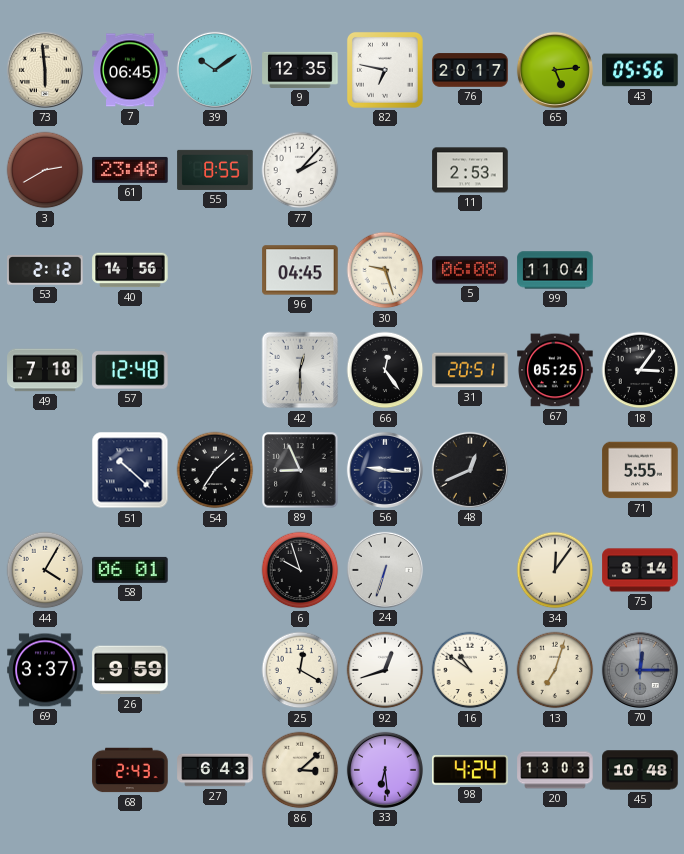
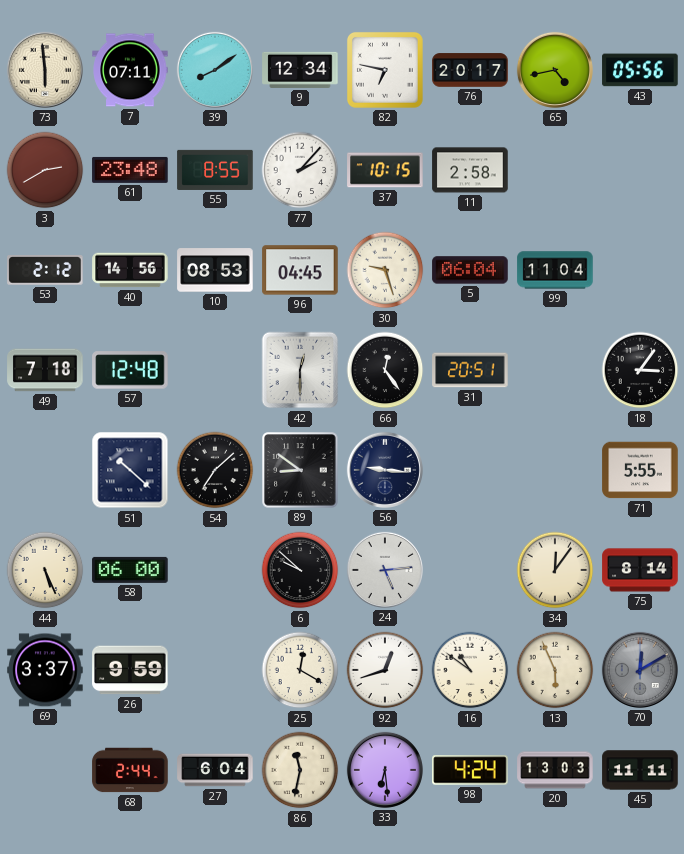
7: 06:45 -> 07:11 (130, 70)
39: 10:09 -> 8:09 (215, 70)
9: 12:35 -> 12:34 (300, 70)
65: 5:14 -> 4:43 (555, 70)
37: none -> 10:15 (385, 170)
11: 2:53 -> 2:58 (470, 170)
10: none -> 08:53 (215, 270)
5: 06:08 -> 06:04 (470, 270)
67: 05:25 -> none (555, 370)
89: 8:56 -> 8:51 (300, 470)
48: 12:41 -> none (470, 470)
44: 4:05 -> 5:26 (45, 570)
58: 06:01 -> 06:00 (130, 570)
6: 9:57 -> 9:52 (300, 570)
24: 6:33 -> 5:14 (385, 570)
13: 7:03 -> 5:56 (555, 670)
70: 12:15 -> 12:10 (640, 670)
68: 2:43 -> 2:44 (130, 770)
27: 6:43 -> 6:04 (215, 770)
86: 3:08 -> 11:32 (300, 770)
45: 10:48 -> 11:11 (640, 770)
